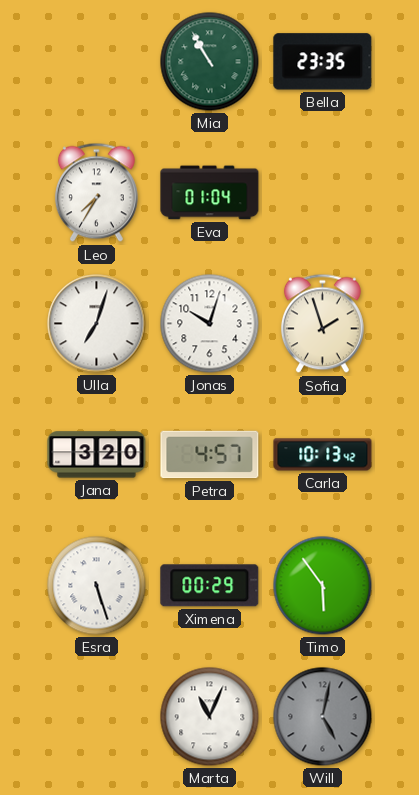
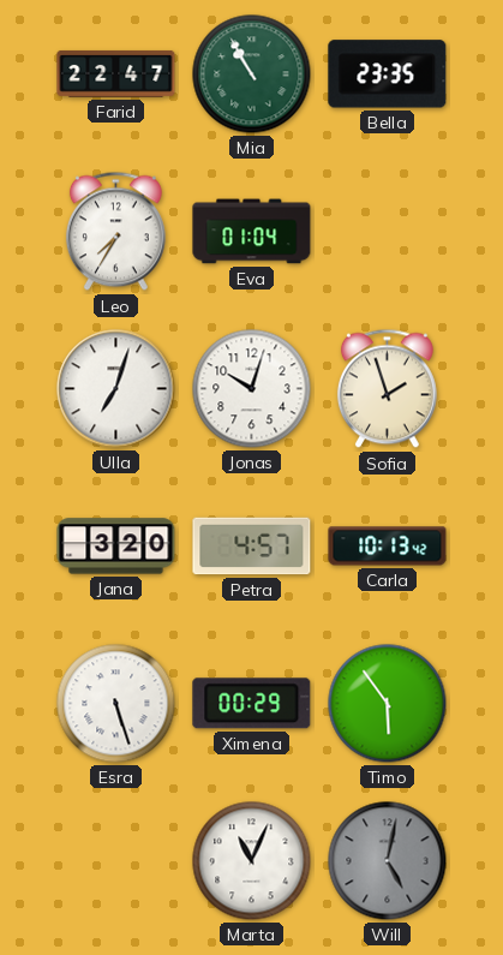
Farid: none -> 22:47 (116, 74)
